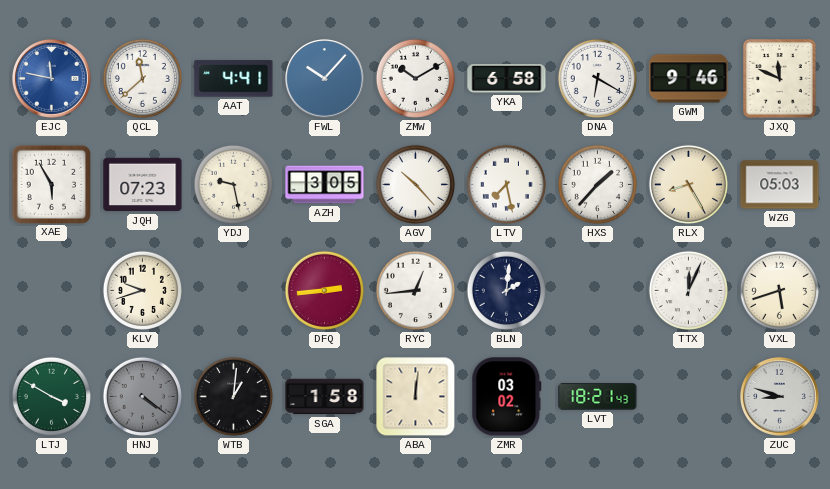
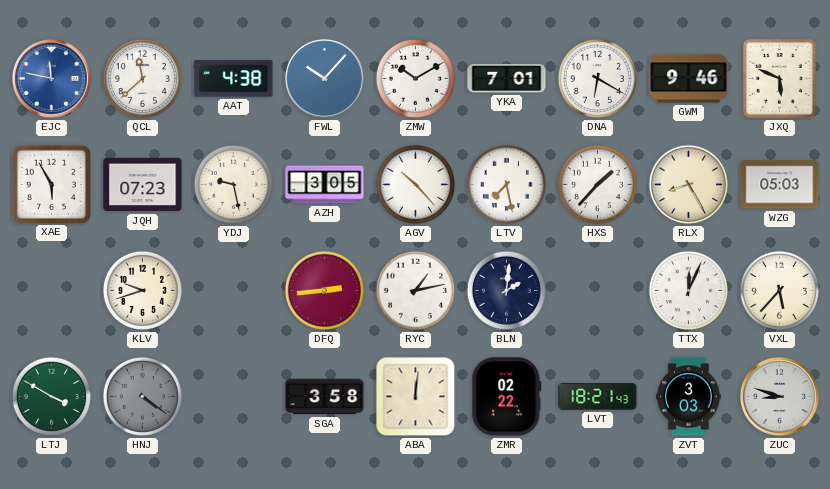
AAT: 4:41 -> 4:38 (234, 79)
YKA: 6:58 -> 7:01 (507, 78)
JXQ: 11:49 -> 5:49 (780, 79)
RYC: 12:44 -> 1:13 (415, 290)
VXL: 5:42 -> 5:37 (779, 290)
WTB: 1:01 -> none (233, 396)
SGA: 1:58 -> 3:58 (325, 397)
ZMR: 03:02 -> 02:22 (507, 397)
ZVT: none -> 3:03 (689, 397)
